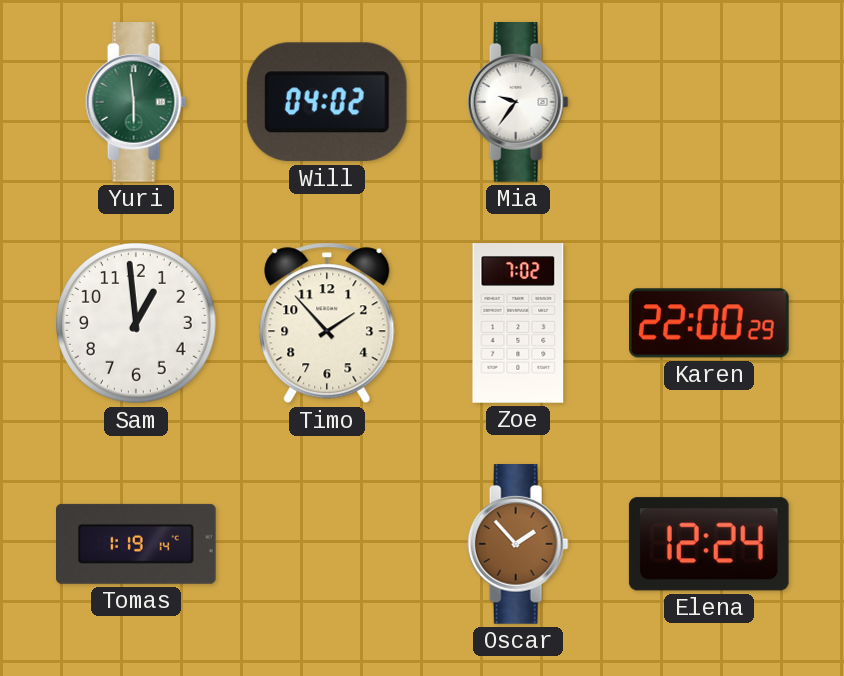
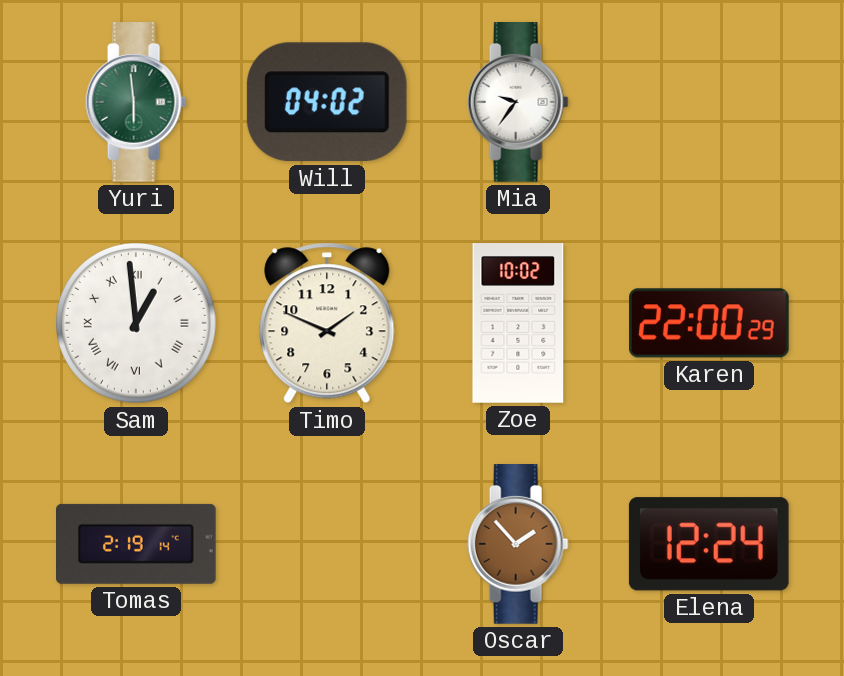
Sam numerals: Arabic -> Roman (136, 323)
Timo: 1:53 -> 1:49 (327, 323)
Zoe: 7:02 -> 10:02 (518, 323)
Tomas: 1:19 -> 2:19 (137, 544)
